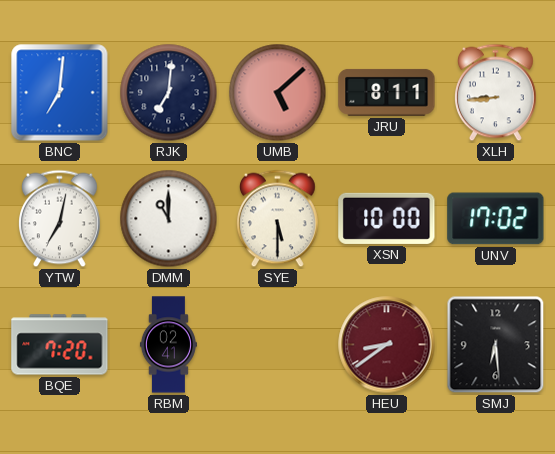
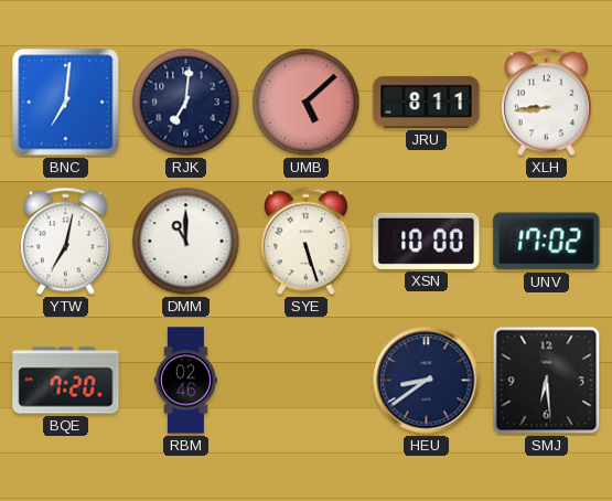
SYE: 5:30 -> 5:27 (307, 242)
RBM: 02:41 -> 02:46 (185, 381)
HEU dial: burgundy -> navy (427, 381)
